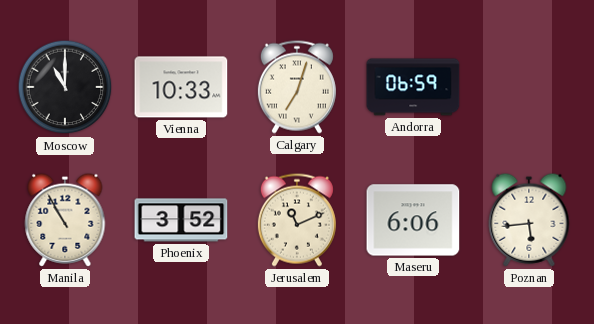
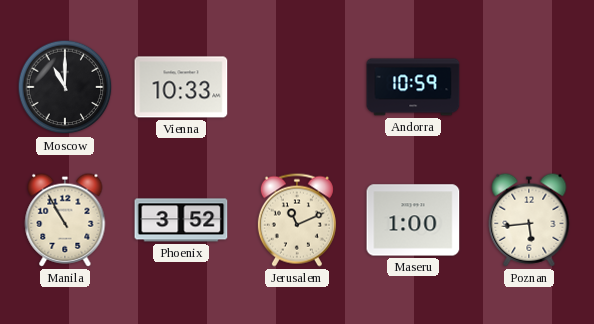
Calgary: 7:03 -> none (297, 87)
Andorra: 06:59 -> 10:59 (413, 87)
Maseru: 6:06 -> 1:00 (413, 220)
